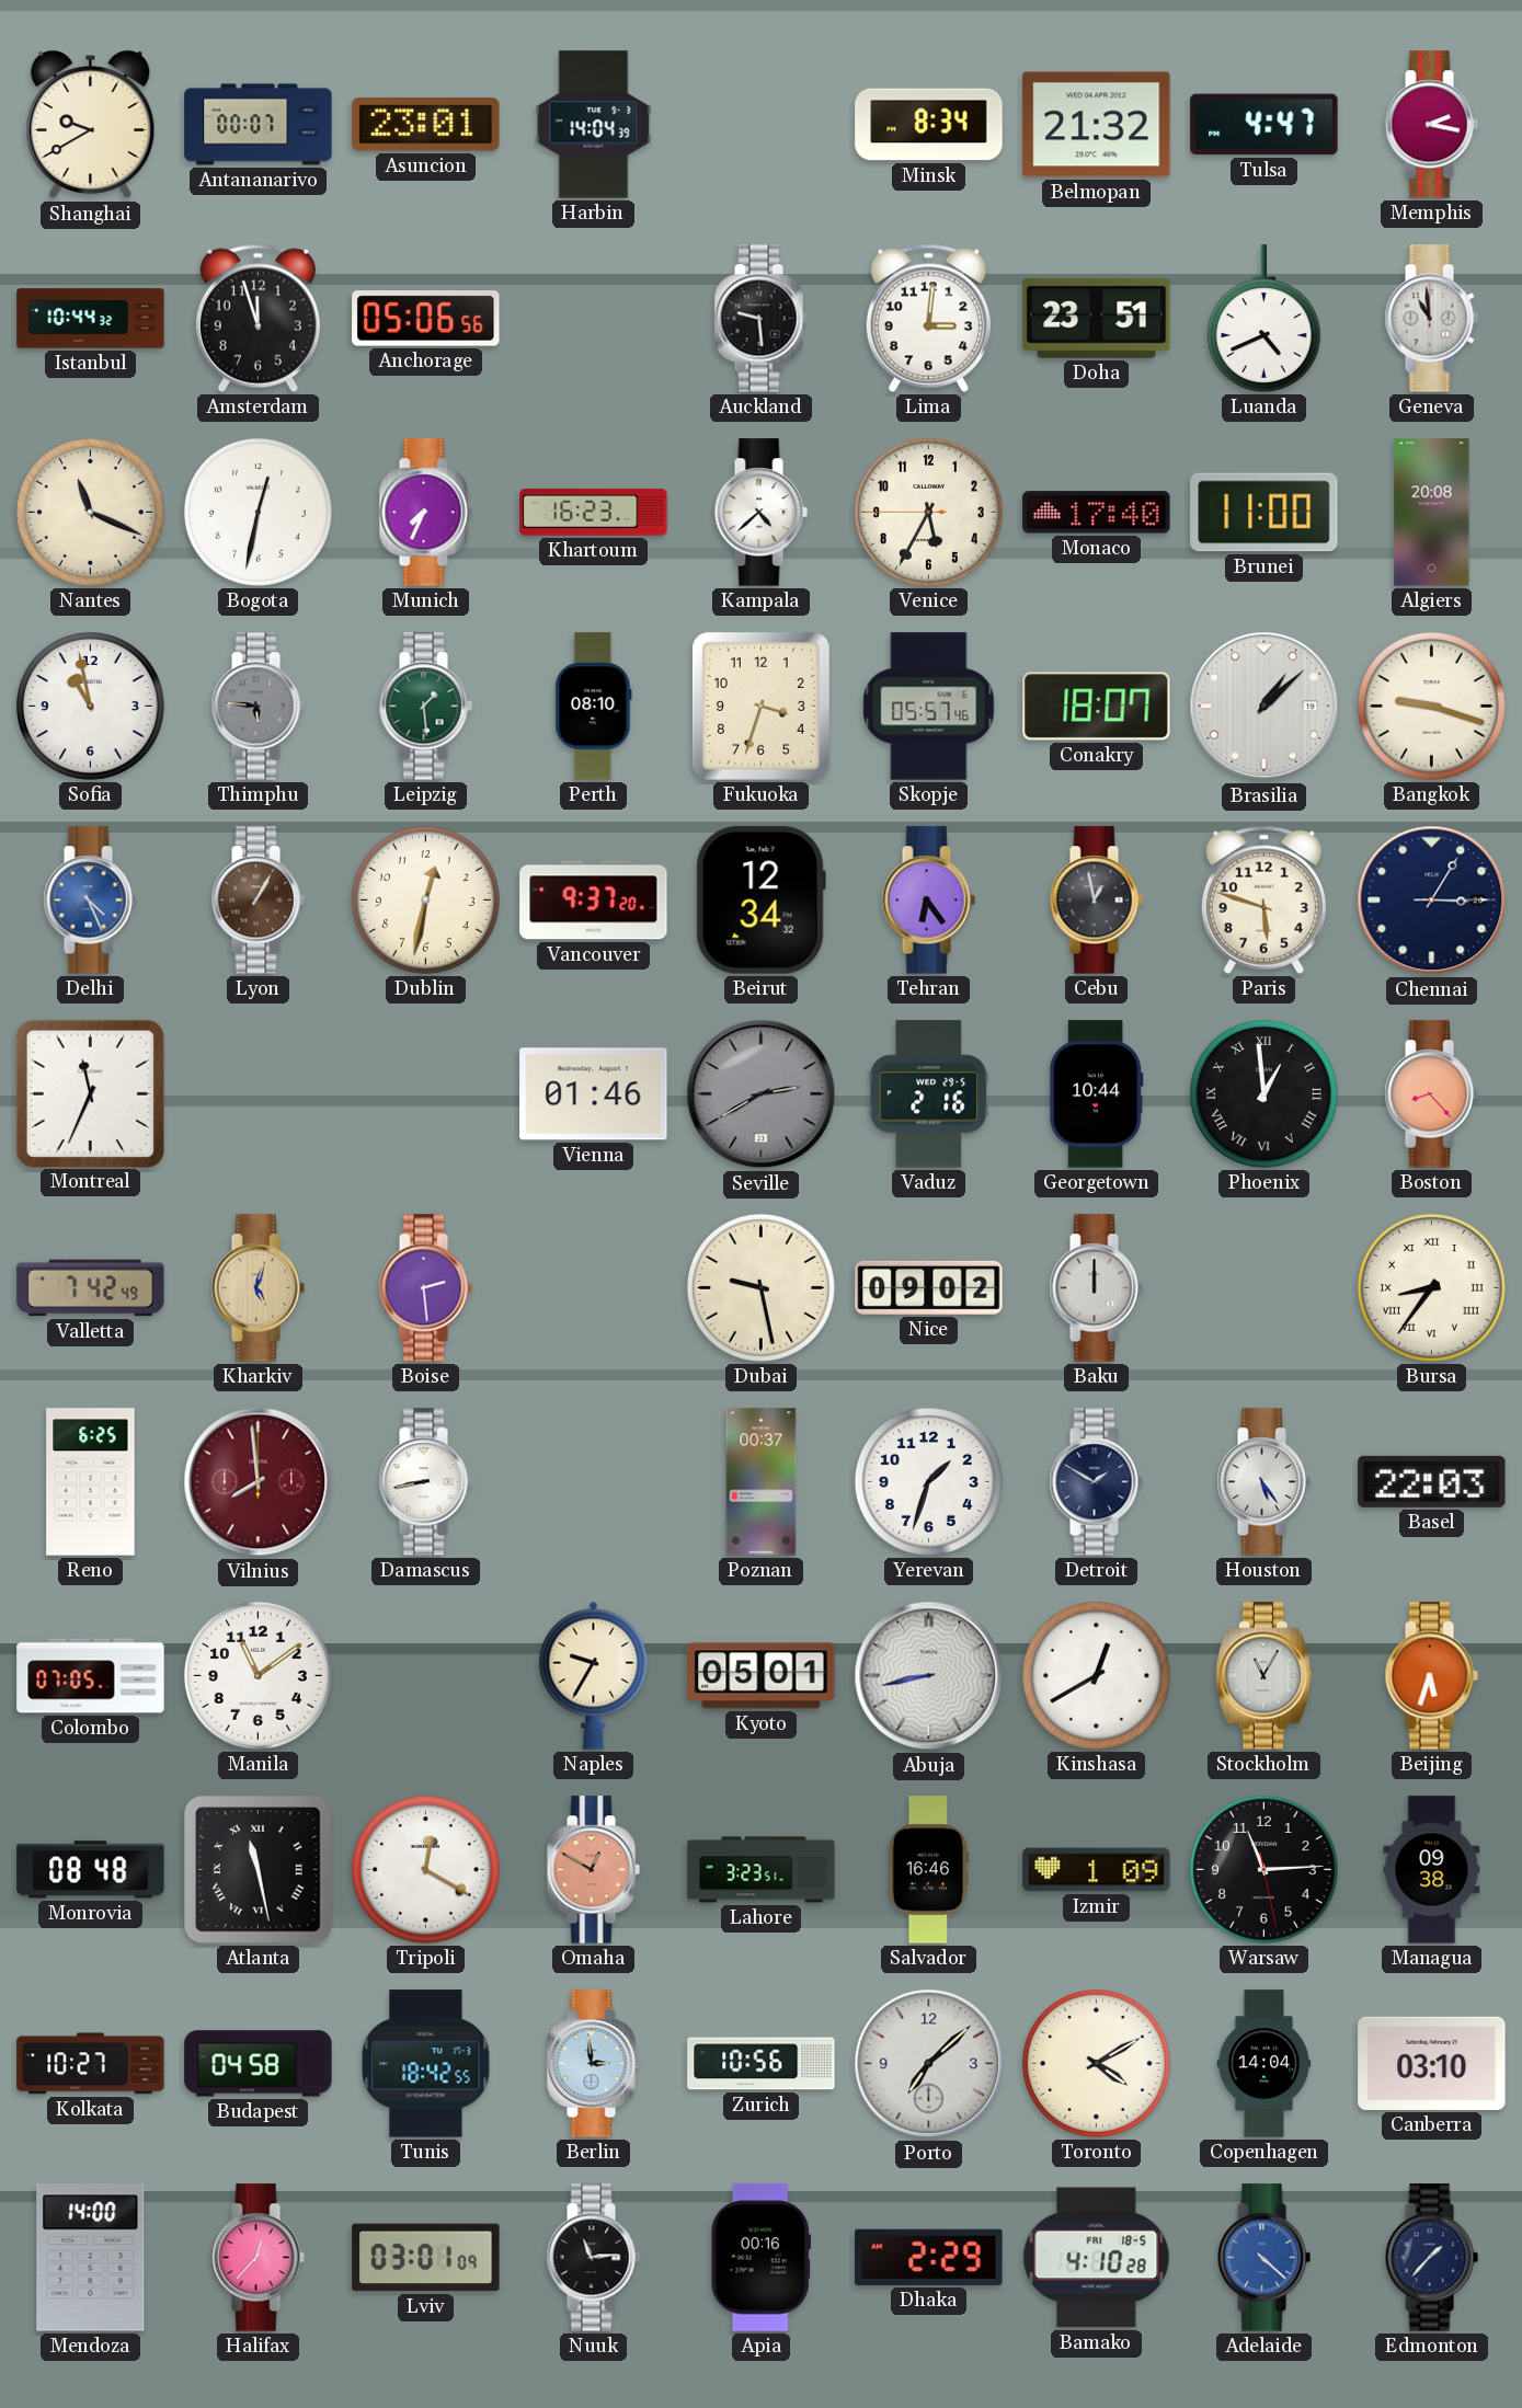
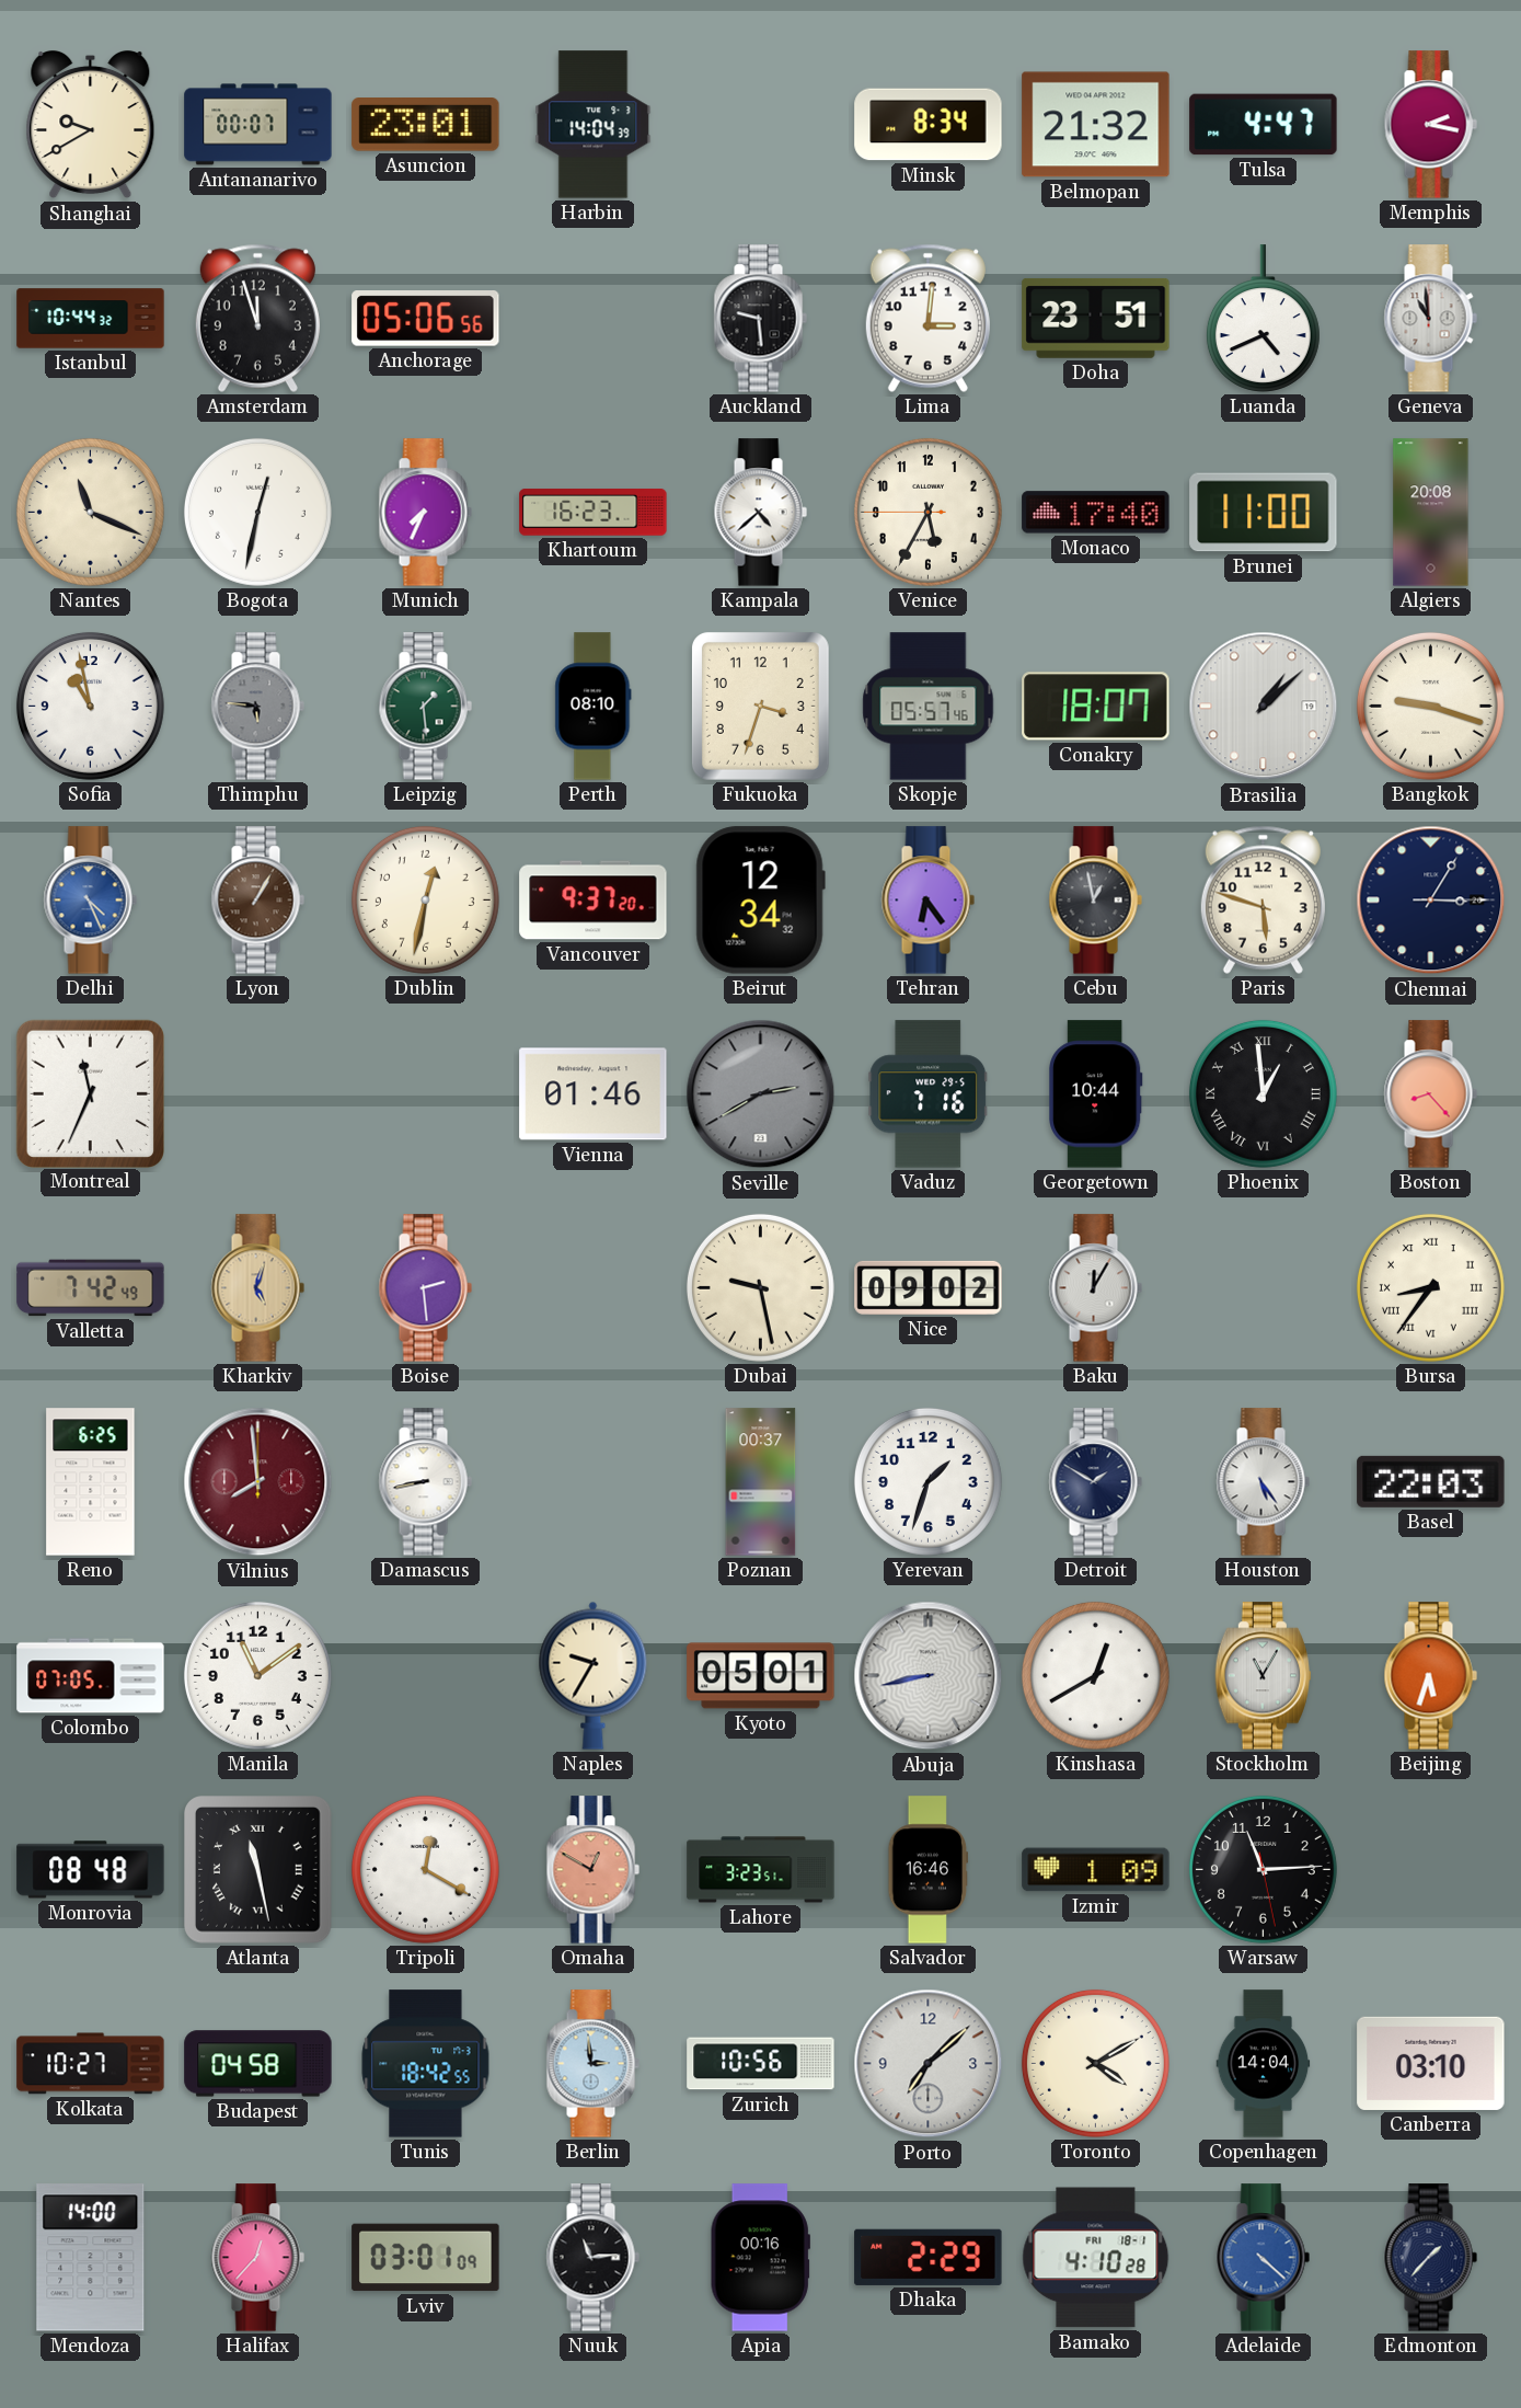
Vaduz: 2:16 -> 7:16 (929, 1094)
Baku: 12:00 -> 12:05 (1095, 1288)
Managua: 09:38 -> none (1432, 1870)
Bamako date: FRI 18-5 -> FRI 18-1 (1096, 2258)
